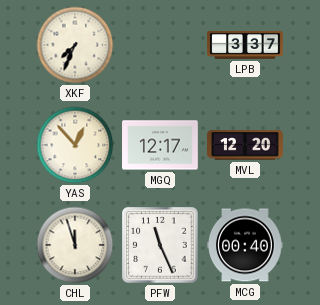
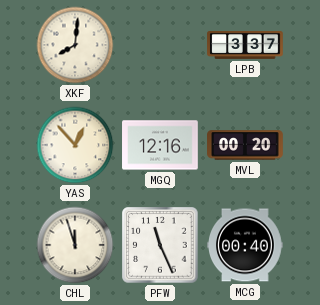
XKF: 7:34 -> 8:01 (75, 45)
MGQ: 12:17 -> 12:16 (160, 145)
MVL: 12:20 -> 00:20 (245, 145)
